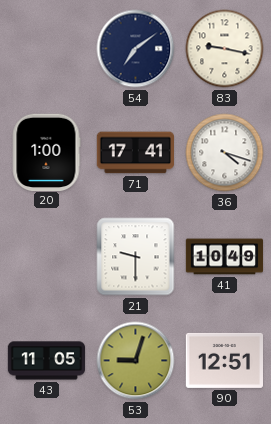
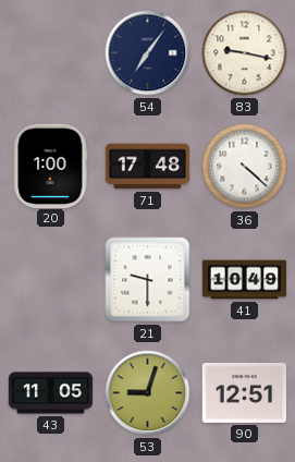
54: 7:09 -> 7:06 (148, 53)
71: 17:41 -> 17:48 (147, 167)
36: 4:18 -> 4:22 (245, 167)
